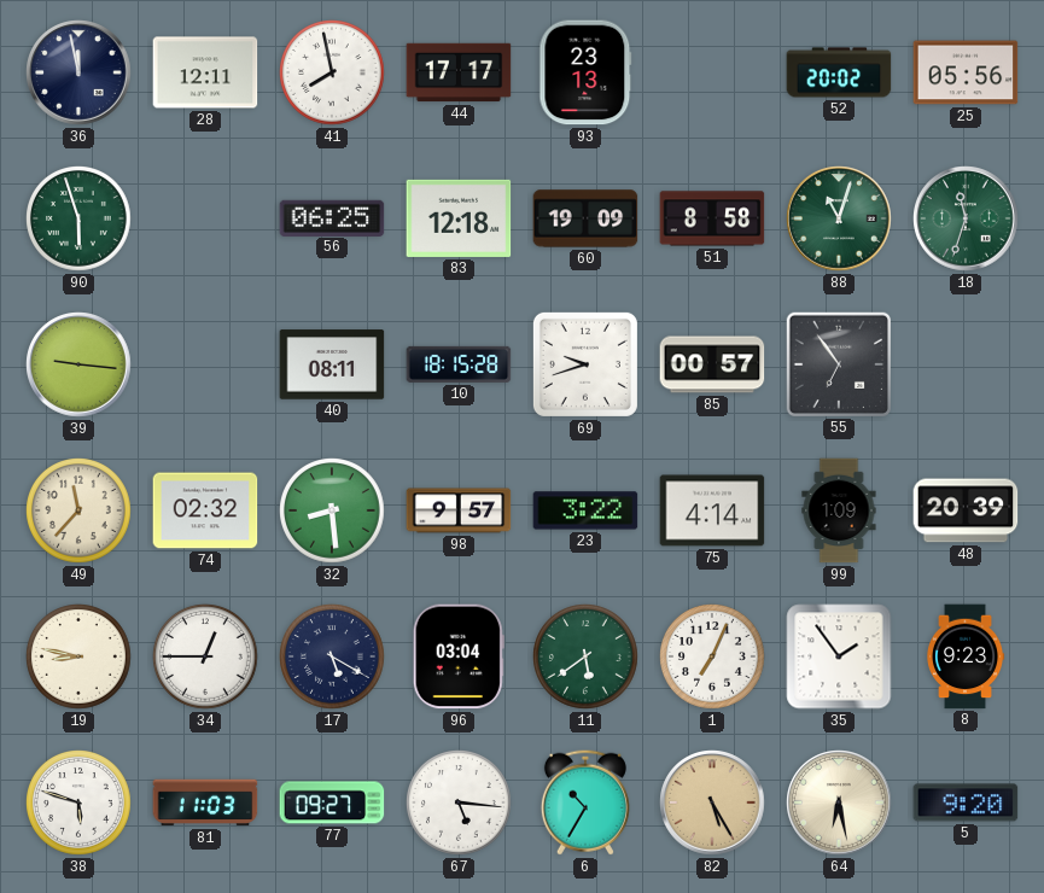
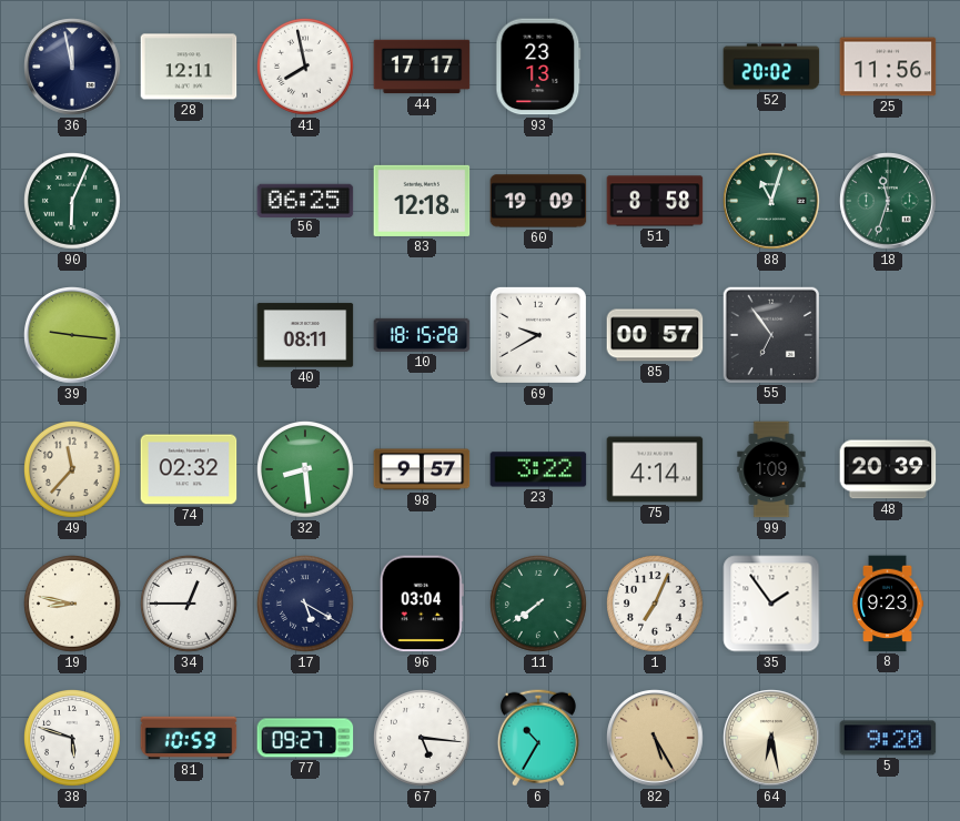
25: 05:56 -> 11:56 (888, 67)
90: 5:57 -> 6:04 (73, 202)
69: 9:42 -> 9:40 (538, 335)
11: 5:39 -> 7:39 (539, 605)
81: 11:03 -> 10:59 (189, 738)
